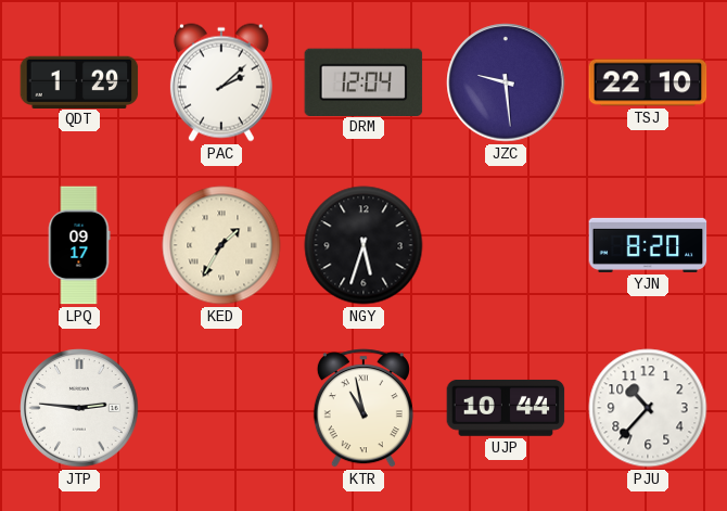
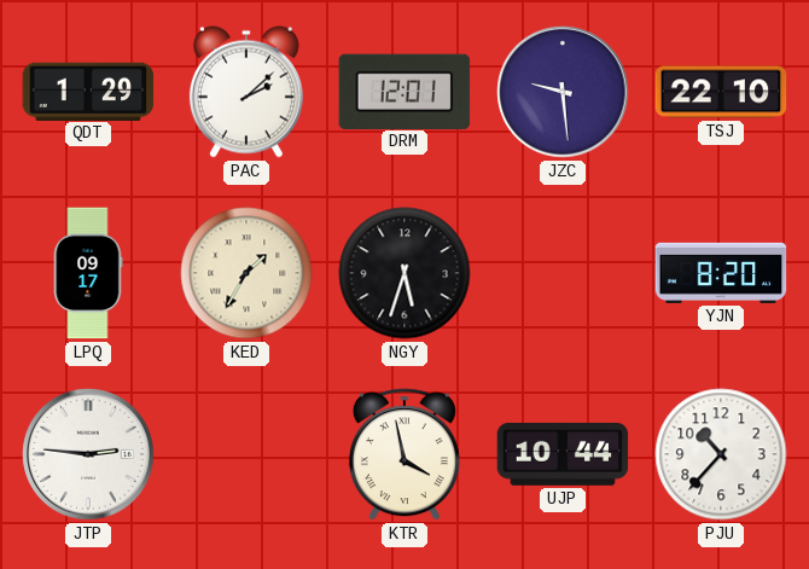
DRM: 12:04 -> 12:01 (405, 91)
KTR: 10:58 -> 3:58 (405, 454)
